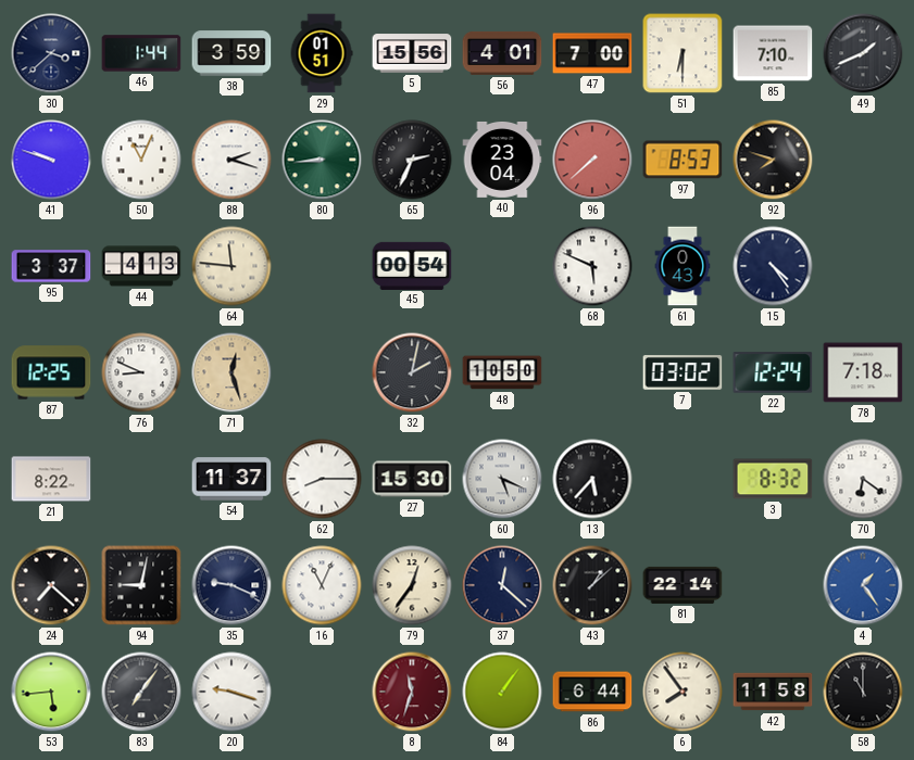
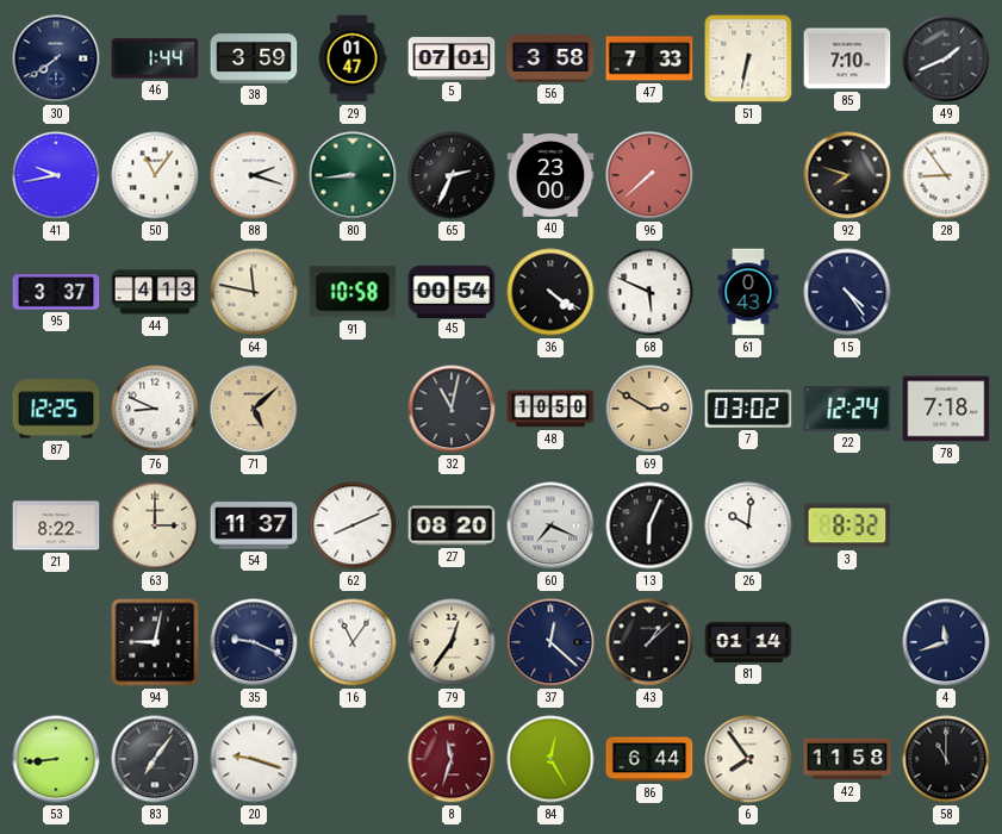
30: 3:38 -> 7:39 (56, 58)
29: 01:51 -> 01:47 (353, 58)
5: 15:56 -> 07:01 (452, 58)
56: 4:01 -> 3:58 (550, 58)
47: 7:00 -> 7:33 (649, 58)
51: 6:30 -> 6:32 (748, 58)
41: 9:48 -> 9:43 (56, 175)
50: 11:04 -> 11:06 (155, 175)
40: 23:04 -> 23:00 (550, 175)
97: 8:53 -> none (683, 160)
28: none -> 8:54 (946, 175)
64: 11:46 -> 11:47 (254, 292)
91: none -> 10:58 (353, 292)
36: none -> 4:21 (550, 292)
71: 12:27 -> 5:08 (254, 409)
32: 2:02 -> 11:02 (452, 409)
69: none -> 2:50 (649, 409)
63: none -> 3:00 (155, 525)
62: 8:15 -> 8:11 (353, 525)
27: 15:30 -> 08:20 (452, 525)
60: 5:19 -> 7:19 (550, 525)
13: 5:37 -> 6:04 (649, 525)
26: none -> 10:01 (748, 525)
70: 6:21 -> none (863, 479)
24: 7:22 -> none (51, 585)
16: 11:04 -> 11:06 (353, 642)
81: 22:14 -> 01:14 (748, 642)
4: 1:24 -> 11:42 (946, 642)
4 dial: blue -> navy (946, 642)
53: 5:44 -> 8:44 (56, 759)
84: 1:06 -> 12:25 (550, 759)
